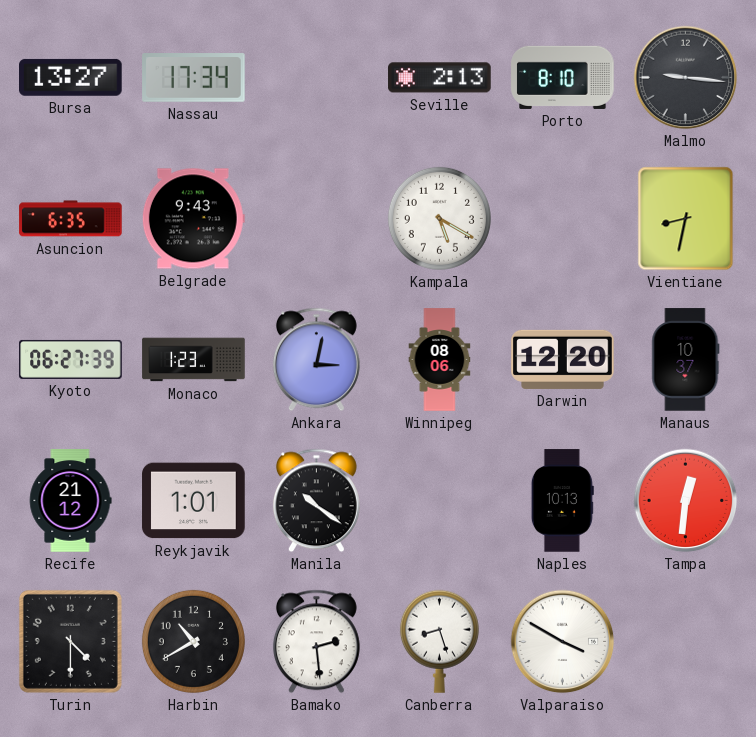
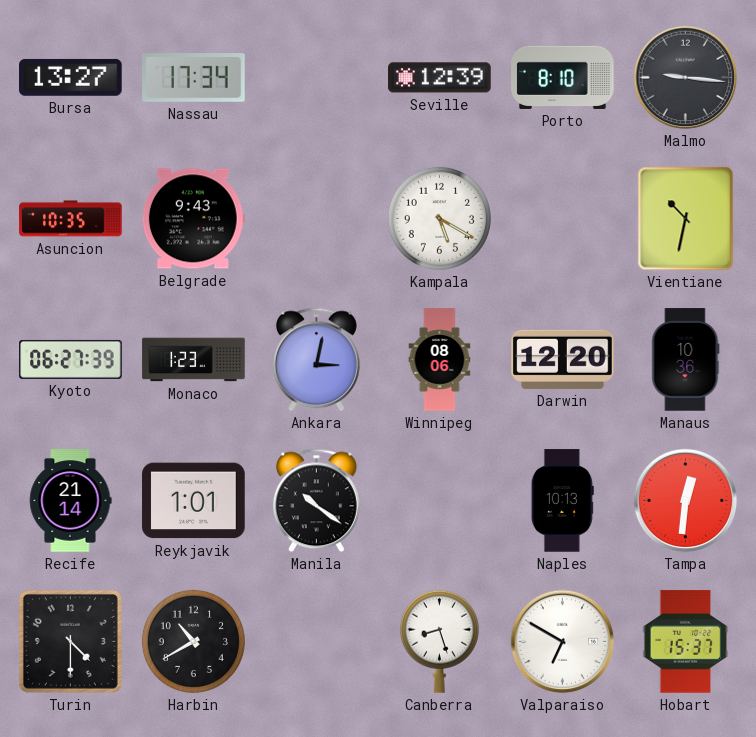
Seville: 2:13 -> 12:39 (440, 78)
Asuncion: 6:35 -> 10:35 (71, 219)
Vientiane: 8:32 -> 10:32 (686, 219)
Manaus: 10:37 -> 10:36 (686, 360)
Recife: 21:12 -> 21:14 (70, 501)
Bamako: 2:29 -> none (316, 642)
Valparaiso: 3:50 -> 6:50 (563, 642)
Hobart: none -> 15:37 (686, 642)
